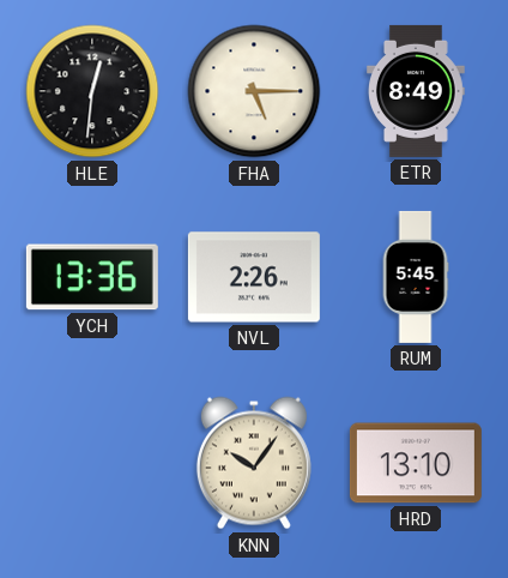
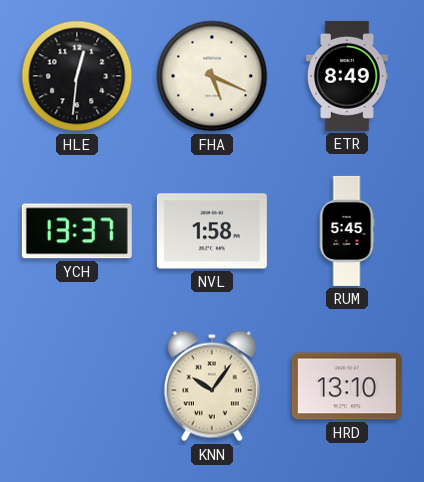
FHA: 5:15 -> 5:19 (212, 76)
YCH: 13:36 -> 13:37 (77, 231)
NVL: 2:26 -> 1:58 (212, 231)
